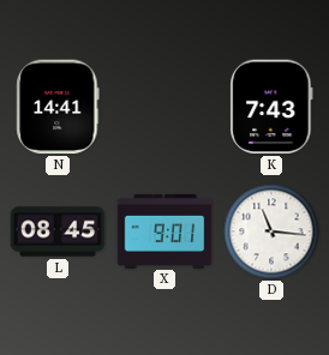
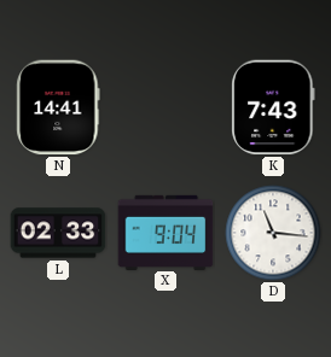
L: 08:45 -> 02:33 (58, 233)
X: 9:01 -> 9:04 (165, 232)
